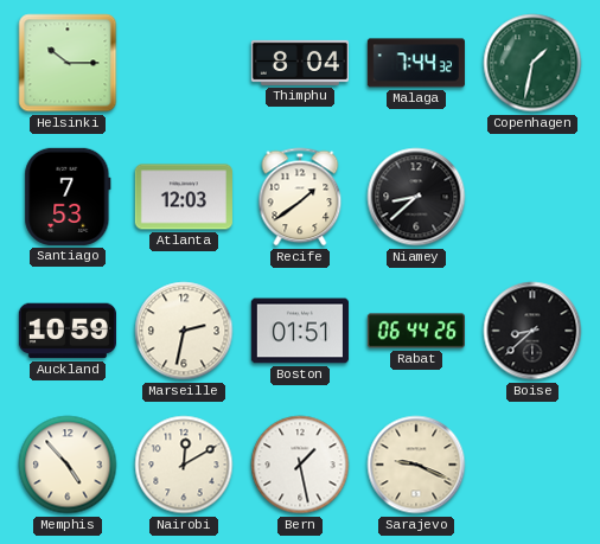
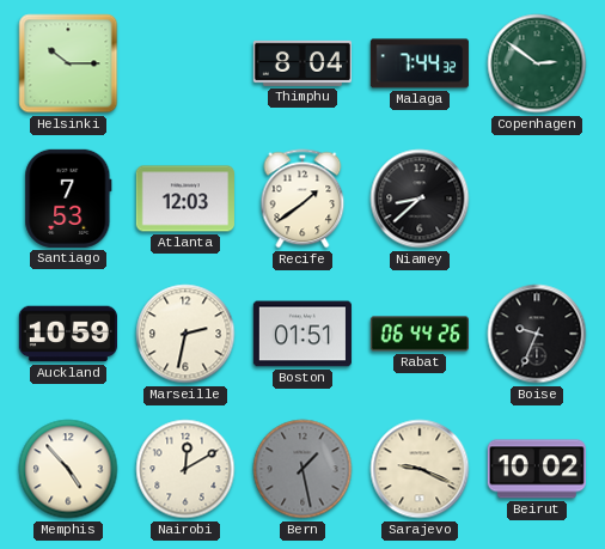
Copenhagen: 1:32 -> 2:51 (537, 63)
Boise: 8:38 -> 9:34 (537, 334)
Bern dial: white -> grey (302, 469)
Beirut: none -> 10:02 (537, 469)
